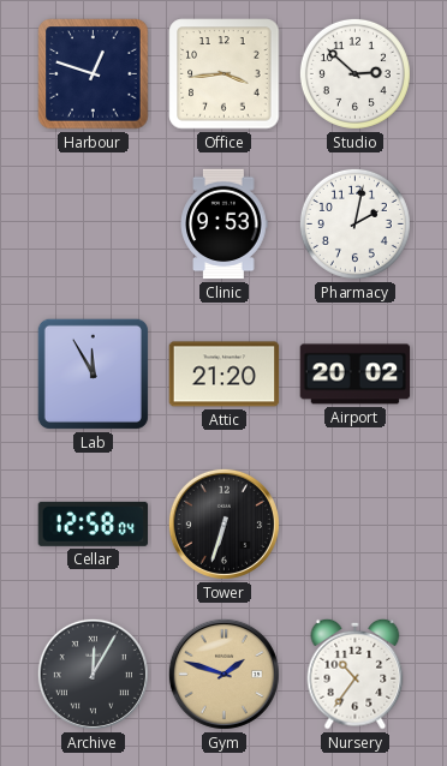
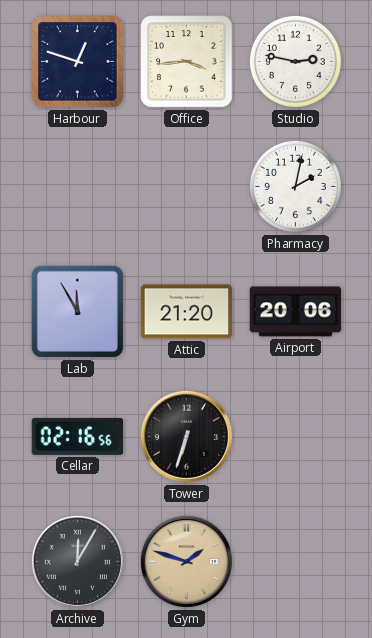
Studio: 2:52 -> 2:47 (295, 61)
Clinic: 9:53 -> none (223, 225)
Airport: 20:02 -> 20:06 (296, 312)
Cellar: 12:58 -> 02:16 (78, 436)
Nursery: 10:36 -> none (356, 674)
